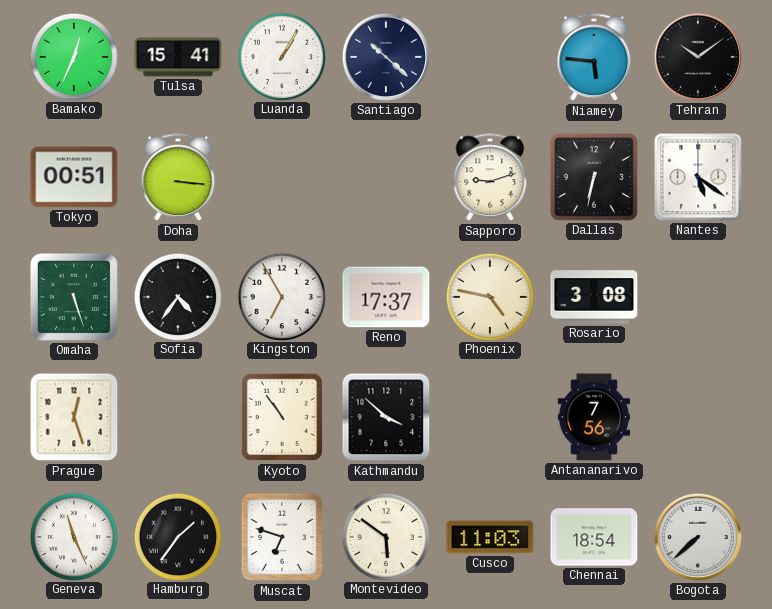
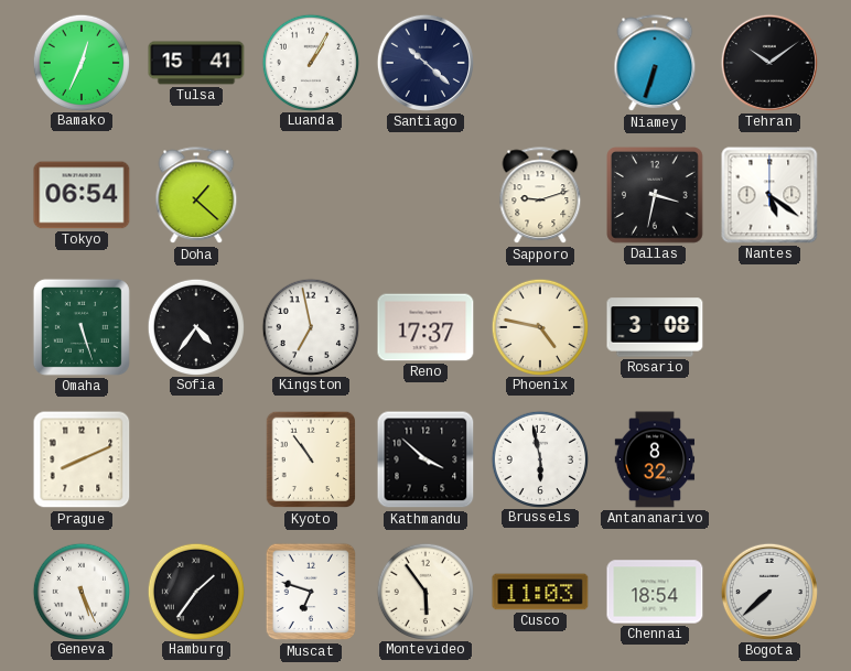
Niamey: 5:46 -> 6:33 (655, 64)
Tokyo: 00:51 -> 06:54 (82, 195)
Doha: 3:16 -> 1:22 (196, 196)
Dallas: 6:32 -> 3:32 (656, 196)
Kingston: 6:55 -> 6:58 (310, 326)
Prague: 12:27 -> 8:11 (82, 459)
Brussels: none -> 5:58 (539, 458)
Antananarivo: 7:56 -> 8:32 (655, 459)
Geneva: 11:26 -> 5:26 (80, 591)
Montevideo: 5:51 -> 5:54 (424, 591)
